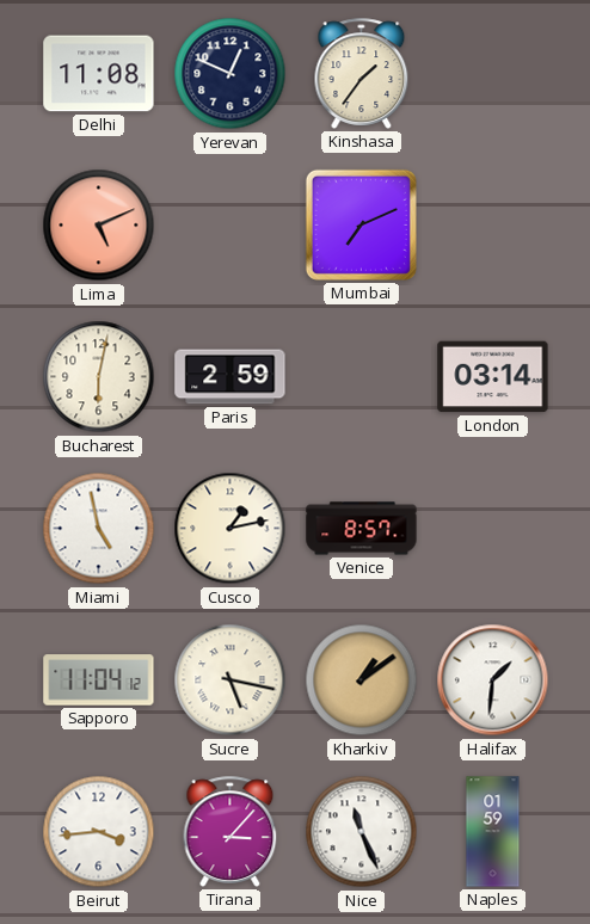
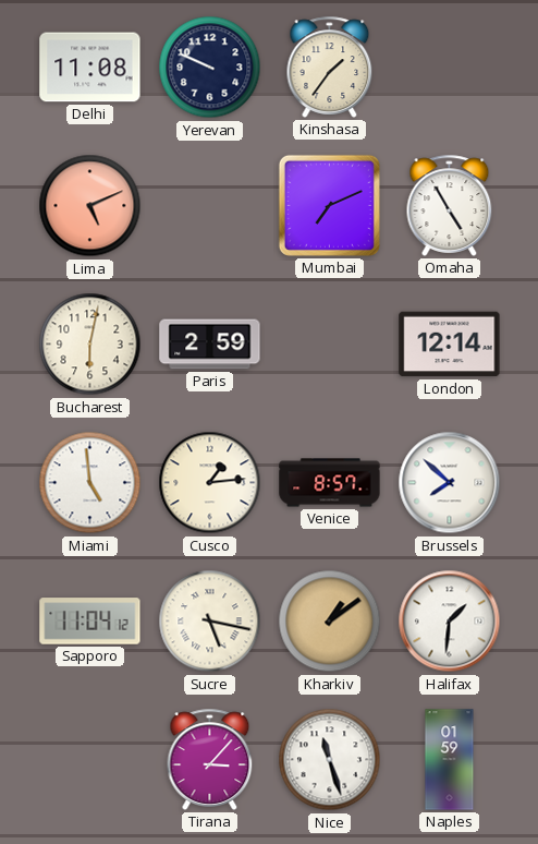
Yerevan: 12:49 -> 9:49 (210, 68)
Omaha: none -> 4:55 (450, 205)
London: 03:14 -> 12:14 (450, 345)
Miami: 4:58 -> 4:59 (90, 483)
Cusco: 1:13 -> 1:14 (210, 483)
Brussels: none -> 7:52 (450, 483)
Beirut: 3:44 -> none (99, 832)
Nice: 11:26 -> 11:27 (330, 760)
